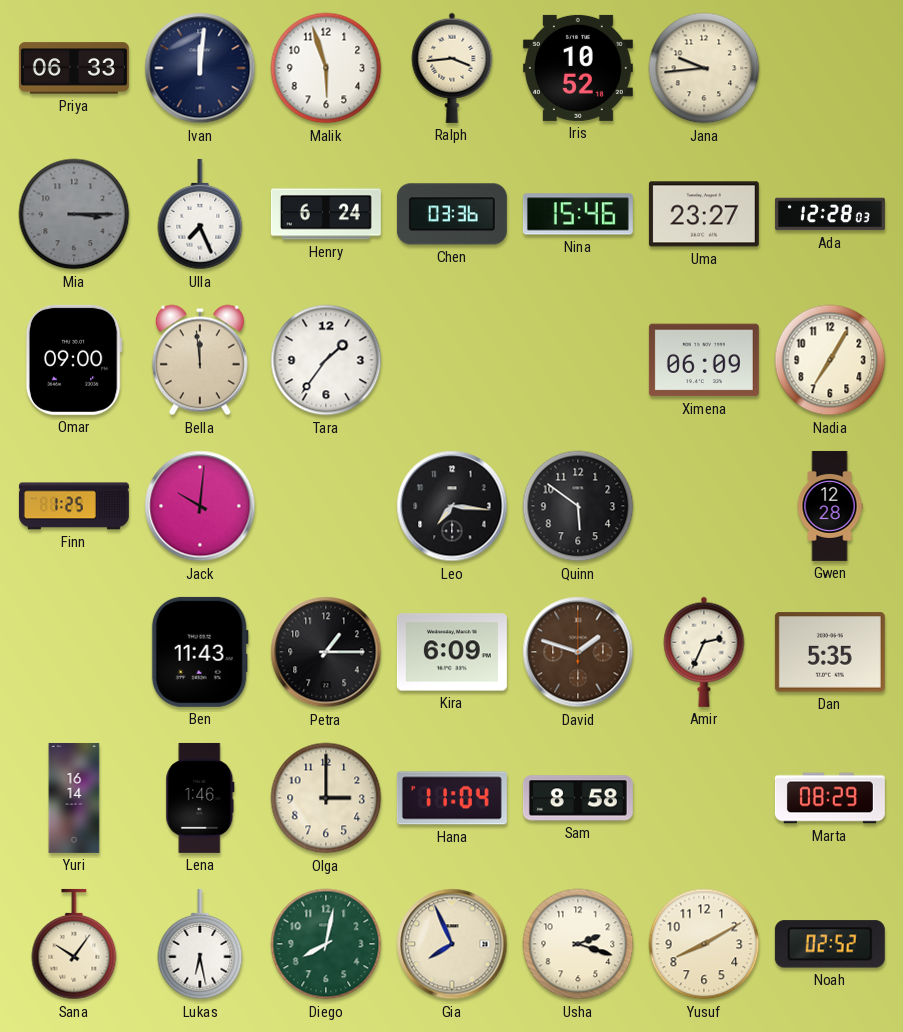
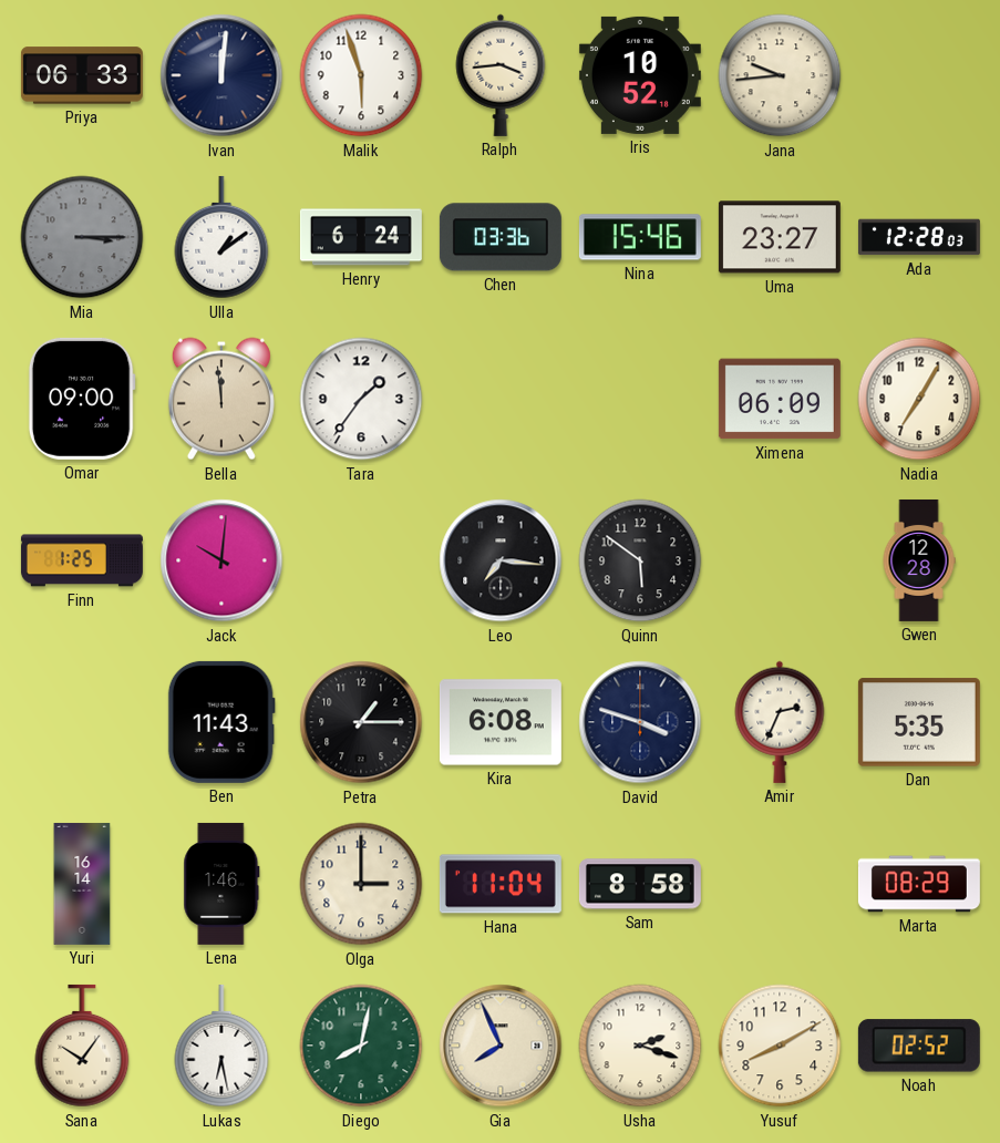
Ulla: 7:26 -> 1:09 (221, 237)
Kira: 6:09 -> 6:08 (501, 722)
David: 1:48 -> 3:48 (640, 722)
David dial: brown -> navy (640, 722)
